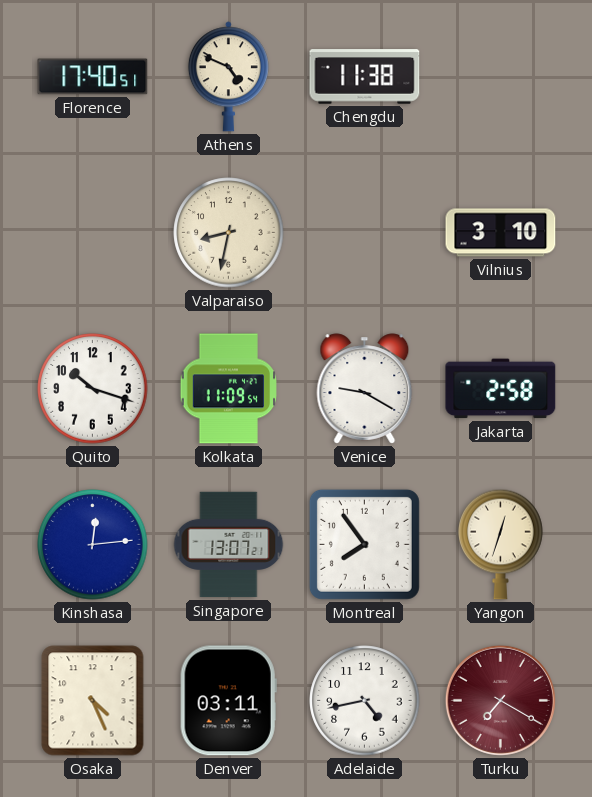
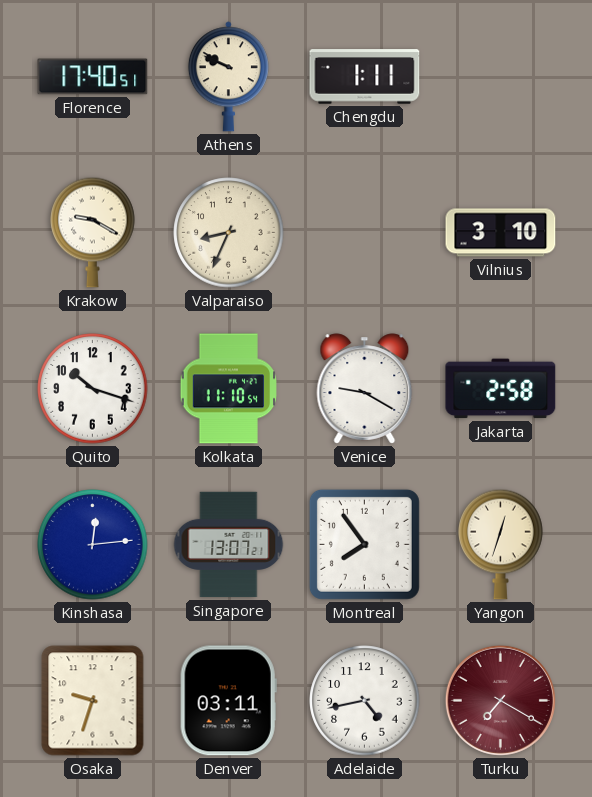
Athens: 4:49 -> 9:49 (228, 77)
Chengdu: 11:38 -> 1:11 (365, 77)
Krakow: none -> 9:20 (93, 232)
Valparaiso: 8:32 -> 8:34 (229, 233)
Kolkata: 11:09 -> 11:10 (228, 389)
Osaka: 4:26 -> 9:33 (93, 701)
